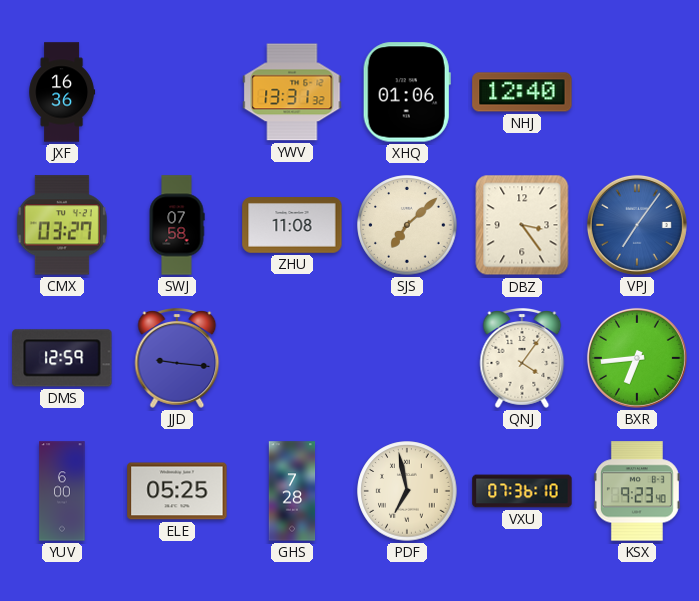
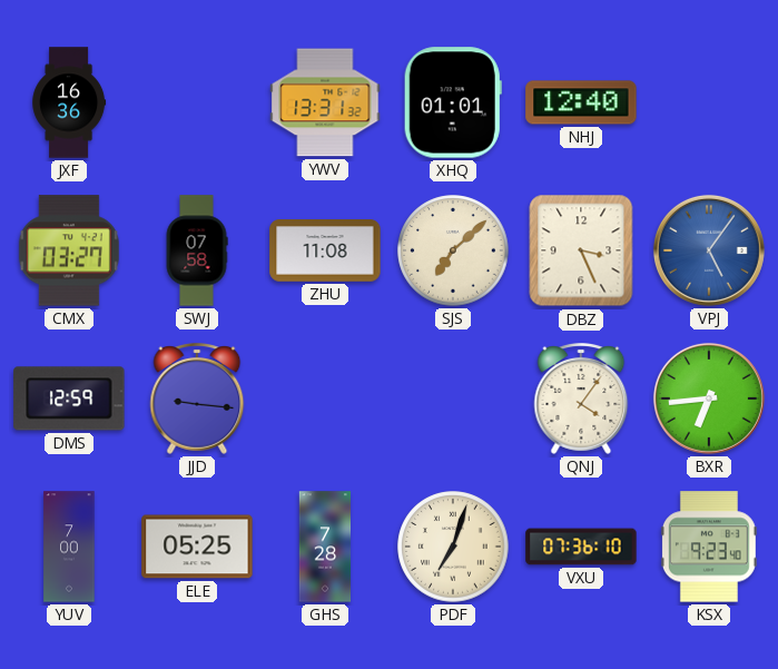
XHQ: 01:06 -> 01:01 (453, 102)
DBZ: 3:24 -> 3:26 (581, 250)
VPJ: 7:06 -> 5:06 (709, 250)
YUV: 6:00 -> 7:00 (69, 547)
PDF: 6:58 -> 7:03 (453, 547)
